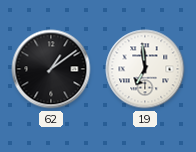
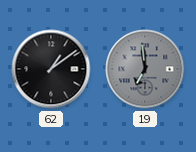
19 dial: white -> grey (145, 69)
